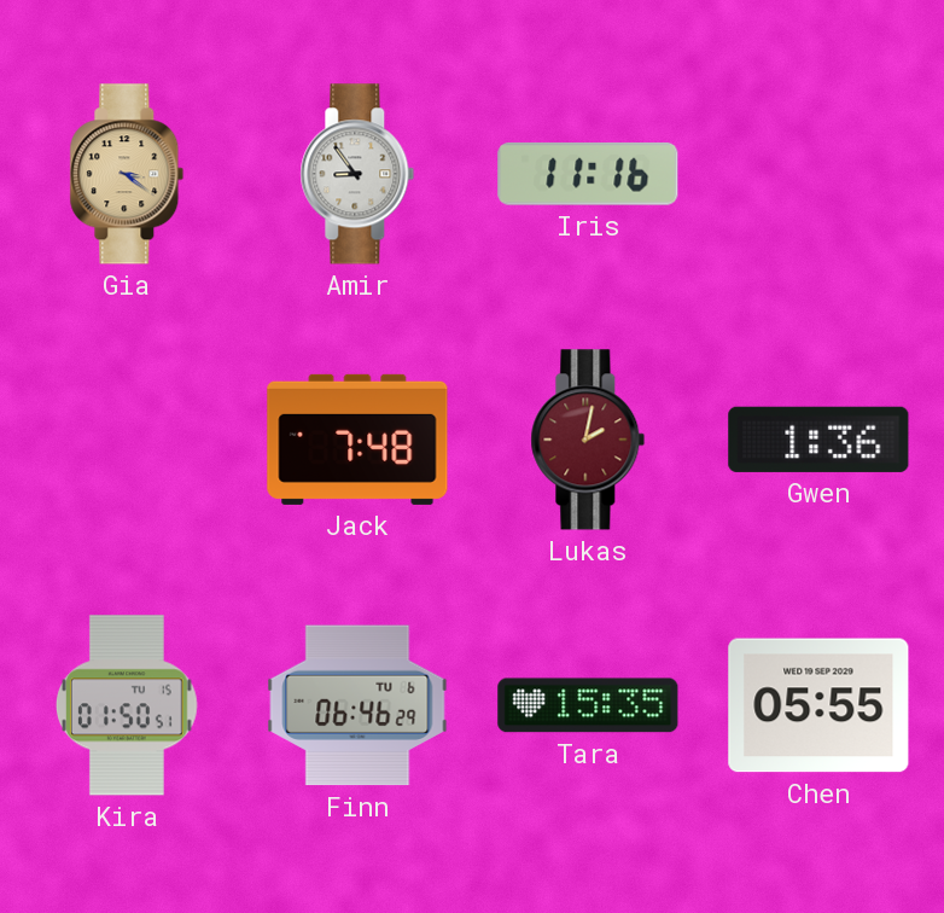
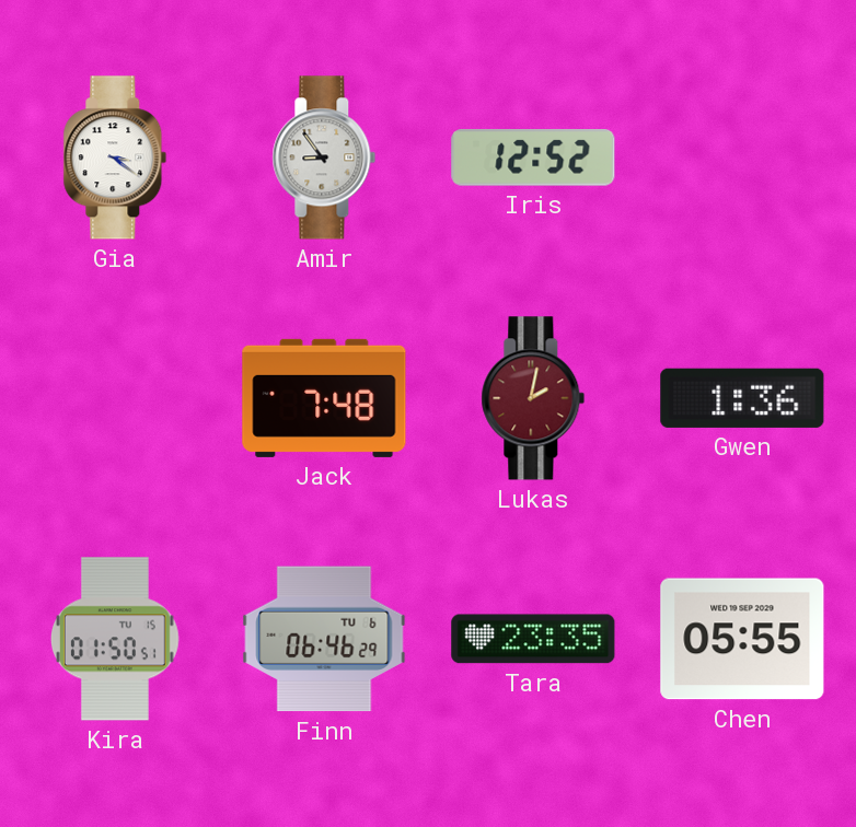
Gia dial: champagne -> white (115, 158)
Iris: 11:16 -> 12:52 (533, 158)
Tara: 15:35 -> 23:35 (533, 639)
